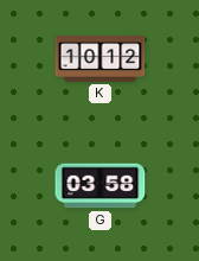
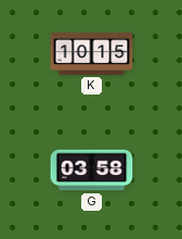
K: 10:12 -> 10:15 (92, 54)
